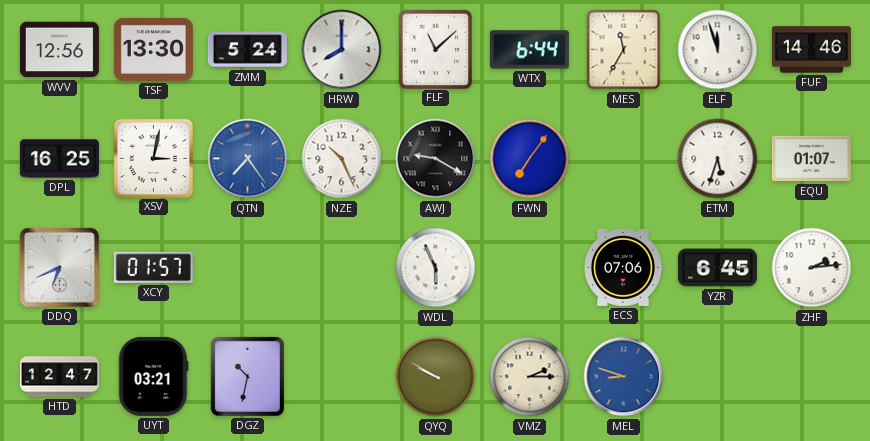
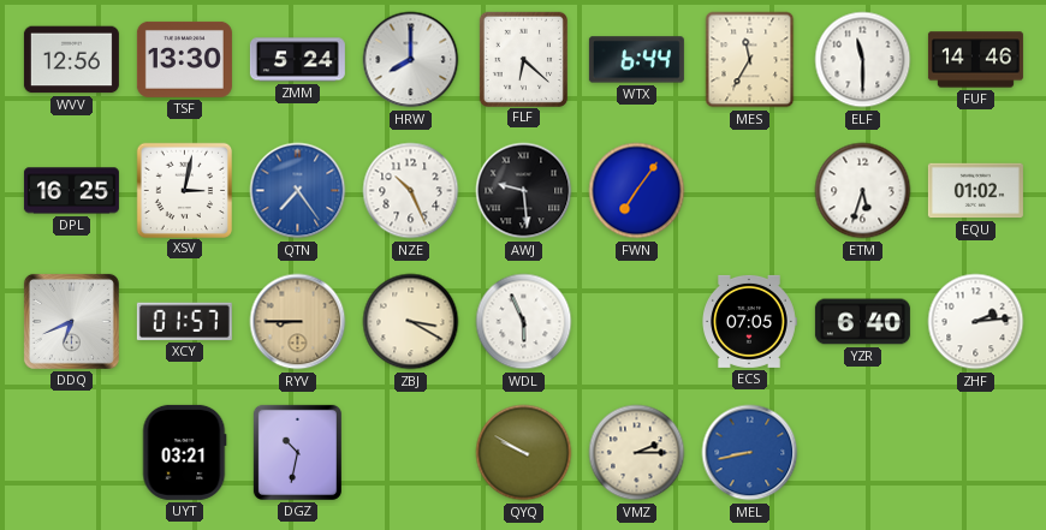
FLF: 11:08 -> 6:22 (523, 59)
ELF: 11:57 -> 11:30 (863, 60)
AWJ: 9:20 -> 9:29 (524, 191)
EQU: 01:07 -> 01:02 (975, 191)
RYV: none -> 8:45 (298, 322)
ZBJ: none -> 3:20 (411, 322)
ECS: 07:06 -> 07:05 (750, 321)
YZR: 6:45 -> 6:40 (862, 322)
HTD: 12:47 -> none (59, 377)
MEL: 8:48 -> 8:43 (750, 453)
